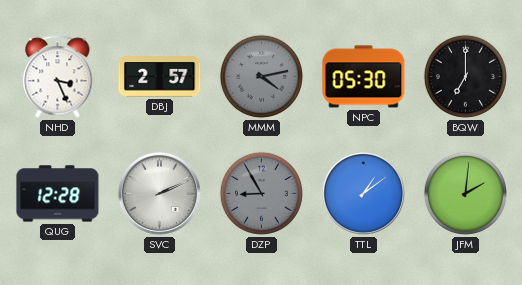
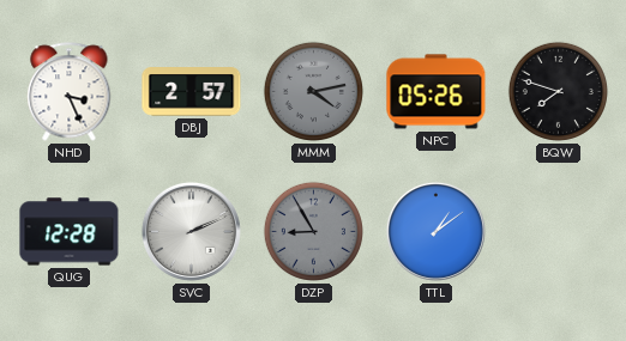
NPC: 05:30 -> 05:26 (437, 92)
BQW: 7:00 -> 7:48 (558, 91)
JFM: 2:01 -> none (465, 193)
